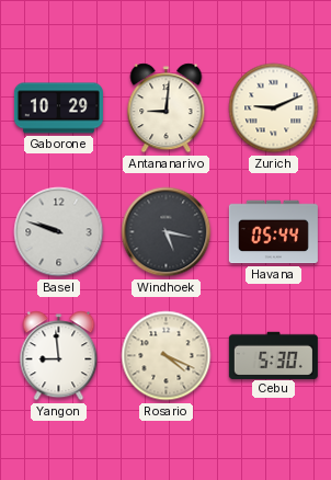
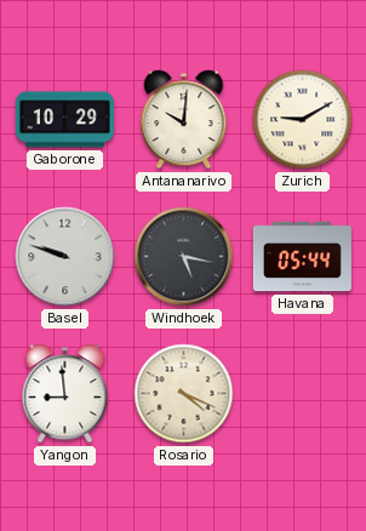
Antananarivo: 9:01 -> 10:01 (184, 120)
Zurich: 9:11 -> 9:10 (303, 120)
Cebu: 5:30 -> none (273, 355)
